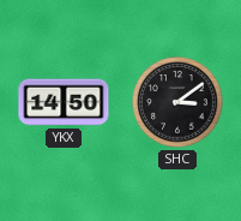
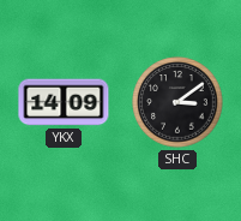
YKX: 14:50 -> 14:09 (64, 102)
